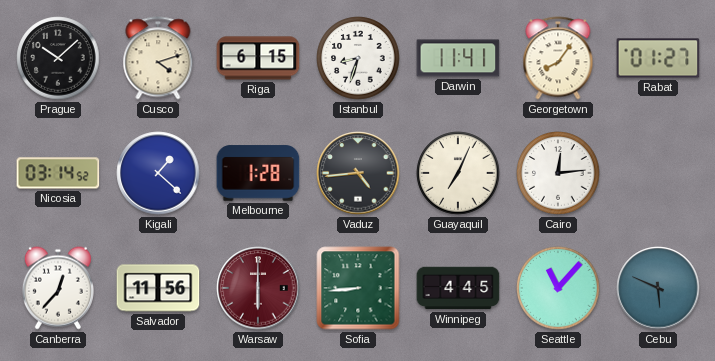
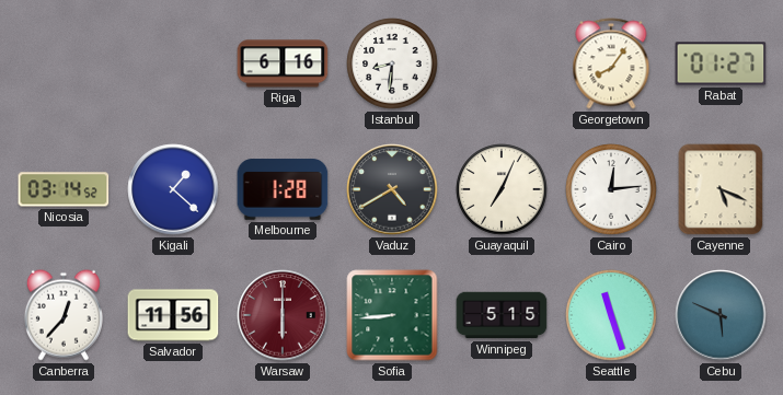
Prague: 10:08 -> none (58, 58)
Cusco: 4:12 -> none (158, 58)
Riga: 6:15 -> 6:16 (283, 63)
Istanbul: 8:33 -> 8:31 (392, 63)
Darwin: 11:41 -> none (458, 58)
Vaduz: 4:44 -> 4:40 (392, 189)
Cayenne: none -> 5:19 (721, 189)
Winnipeg: 4:45 -> 5:15 (502, 315)
Seattle: 11:07 -> 11:27 (611, 315)
